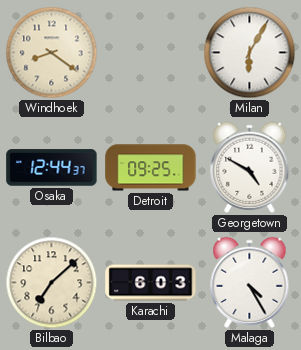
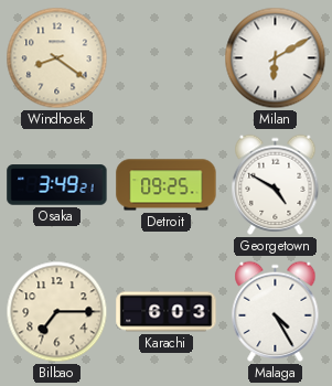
Milan: 6:05 -> 6:10 (276, 58)
Osaka: 12:44 -> 3:49 (57, 185)
Bilbao: 7:08 -> 7:15 (57, 312)
